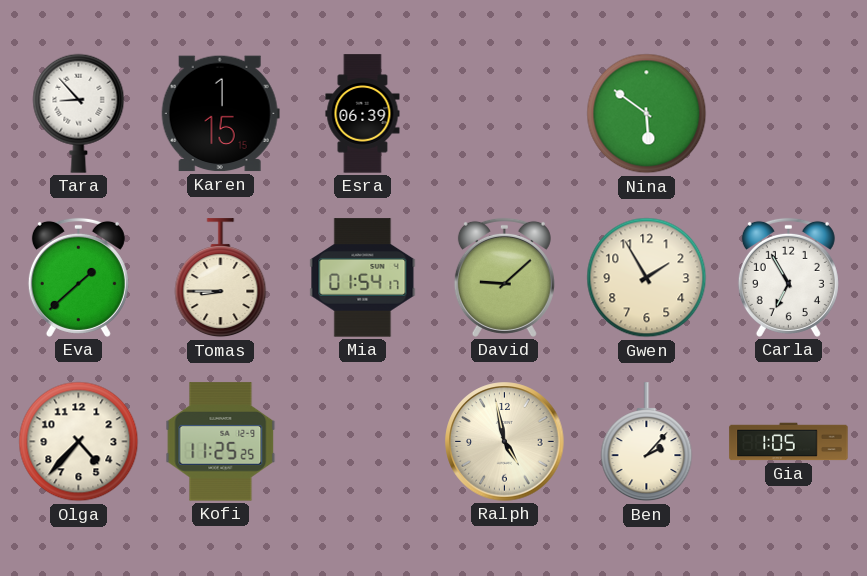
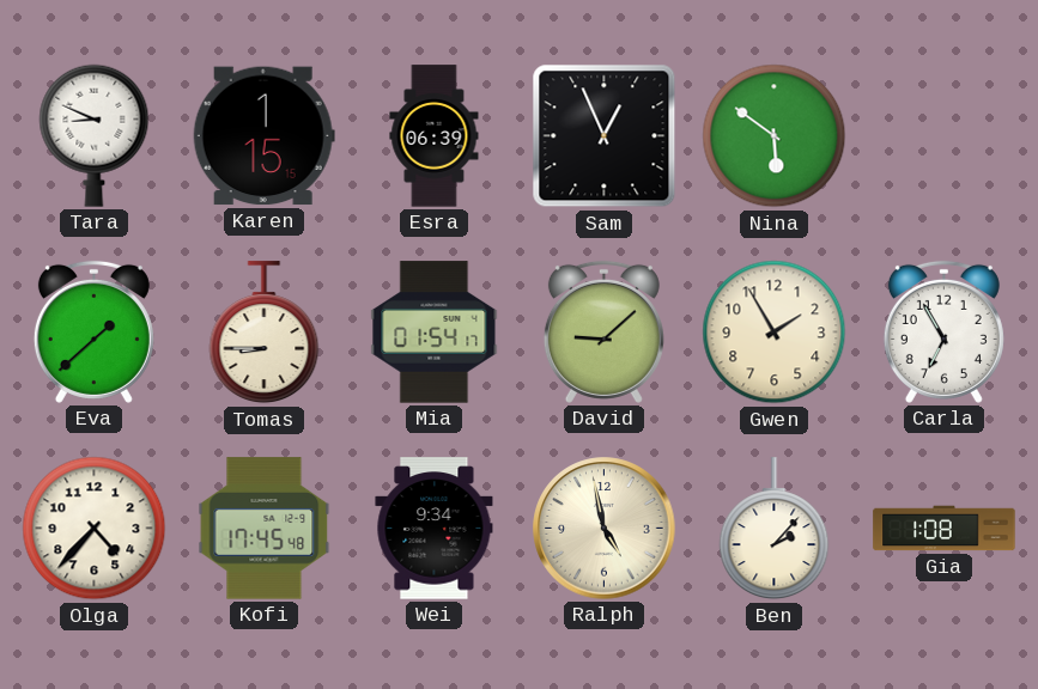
Tara: 8:53 -> 8:49 (95, 135)
Sam: none -> 12:56 (605, 136)
Kofi: 11:25 -> 17:45 (265, 529)
Wei: none -> 9:34 (435, 529)
Gia: 1:05 -> 1:08 (945, 529)
